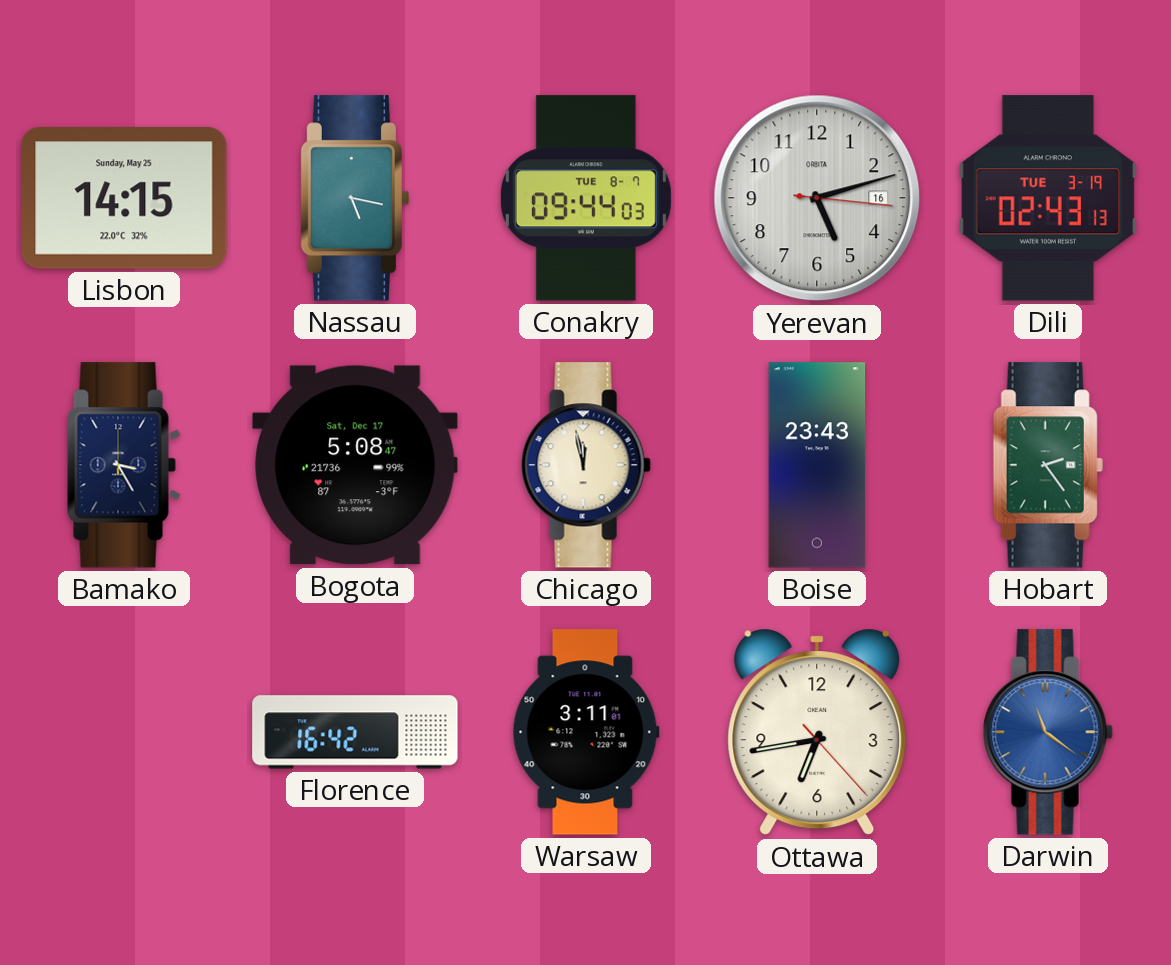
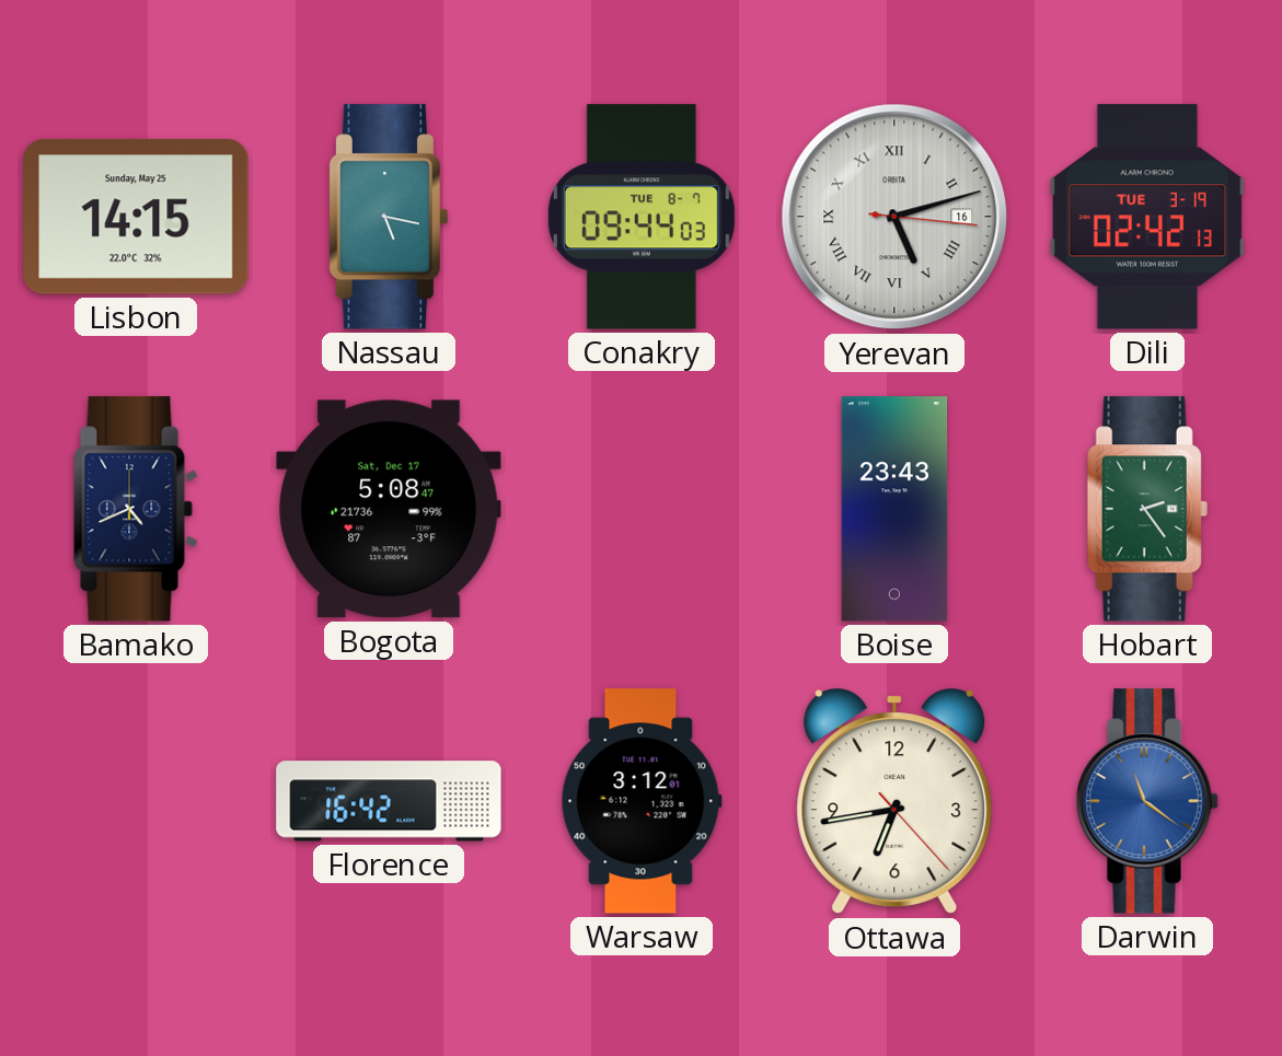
Yerevan numerals: Arabic -> Roman (894, 217)
Dili: 02:43 -> 02:42 (1147, 217)
Bamako: 3:25 -> 4:41 (136, 509)
Chicago: 11:58 -> none (586, 465)
Warsaw: 3:11 -> 3:12 (642, 801)
